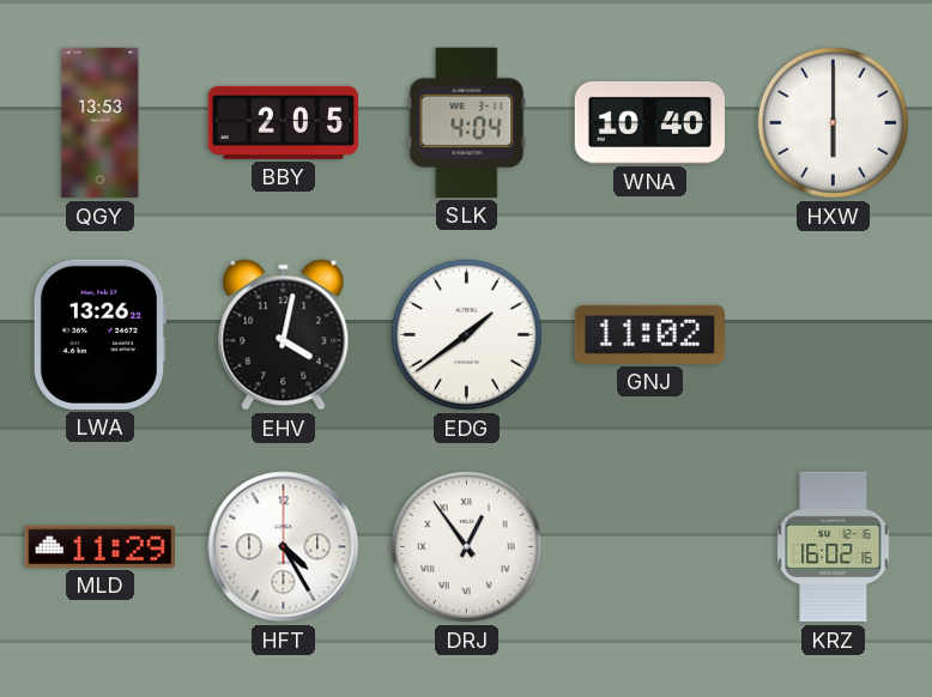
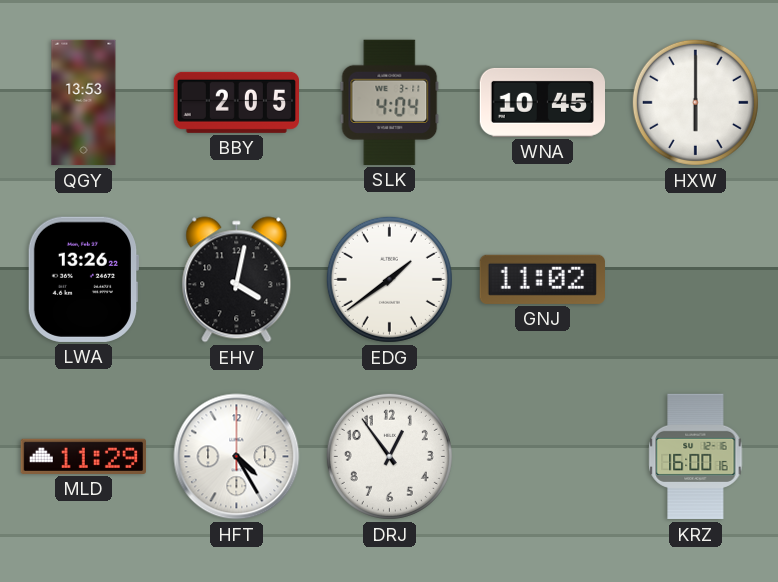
WNA: 10:40 -> 10:45 (542, 102)
DRJ numerals: Roman -> Arabic (389, 456)
KRZ: 16:02 -> 16:00 (696, 457)
